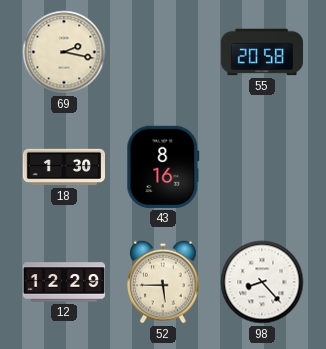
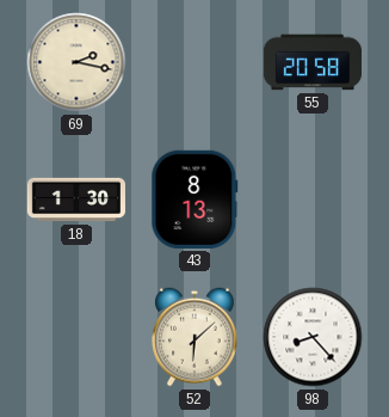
43: 8:16 -> 8:13 (194, 200)
12: 12:29 -> none (64, 282)
52: 5:45 -> 6:08 (194, 337)
